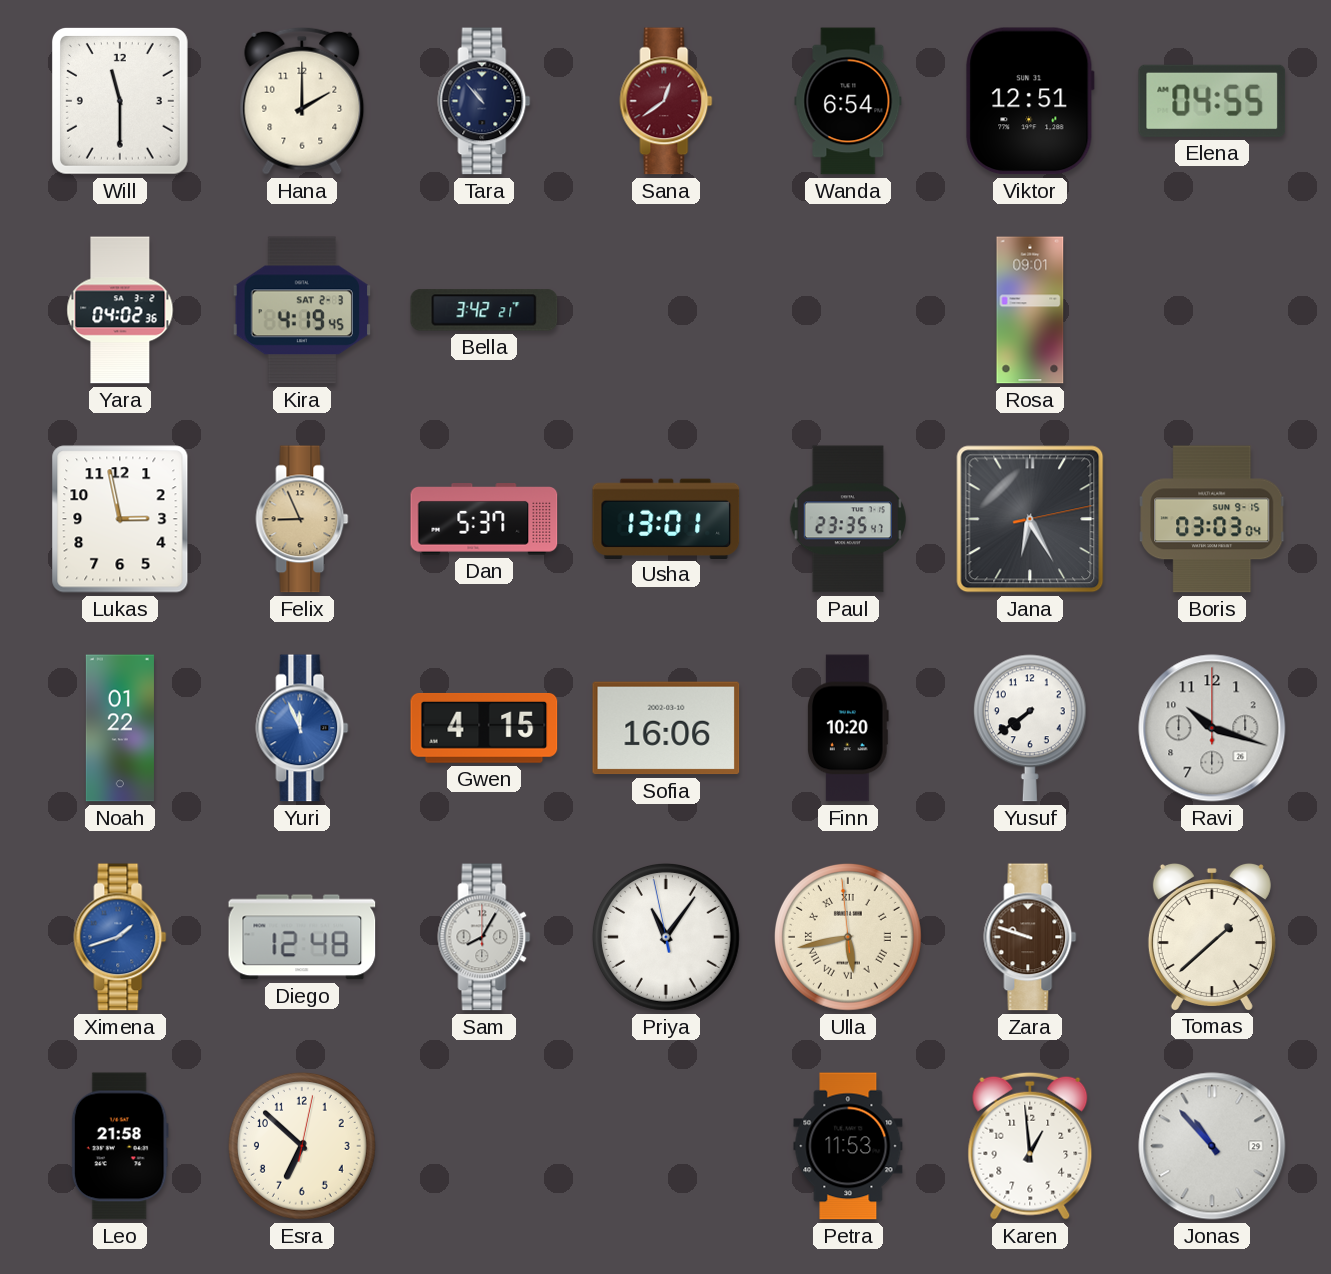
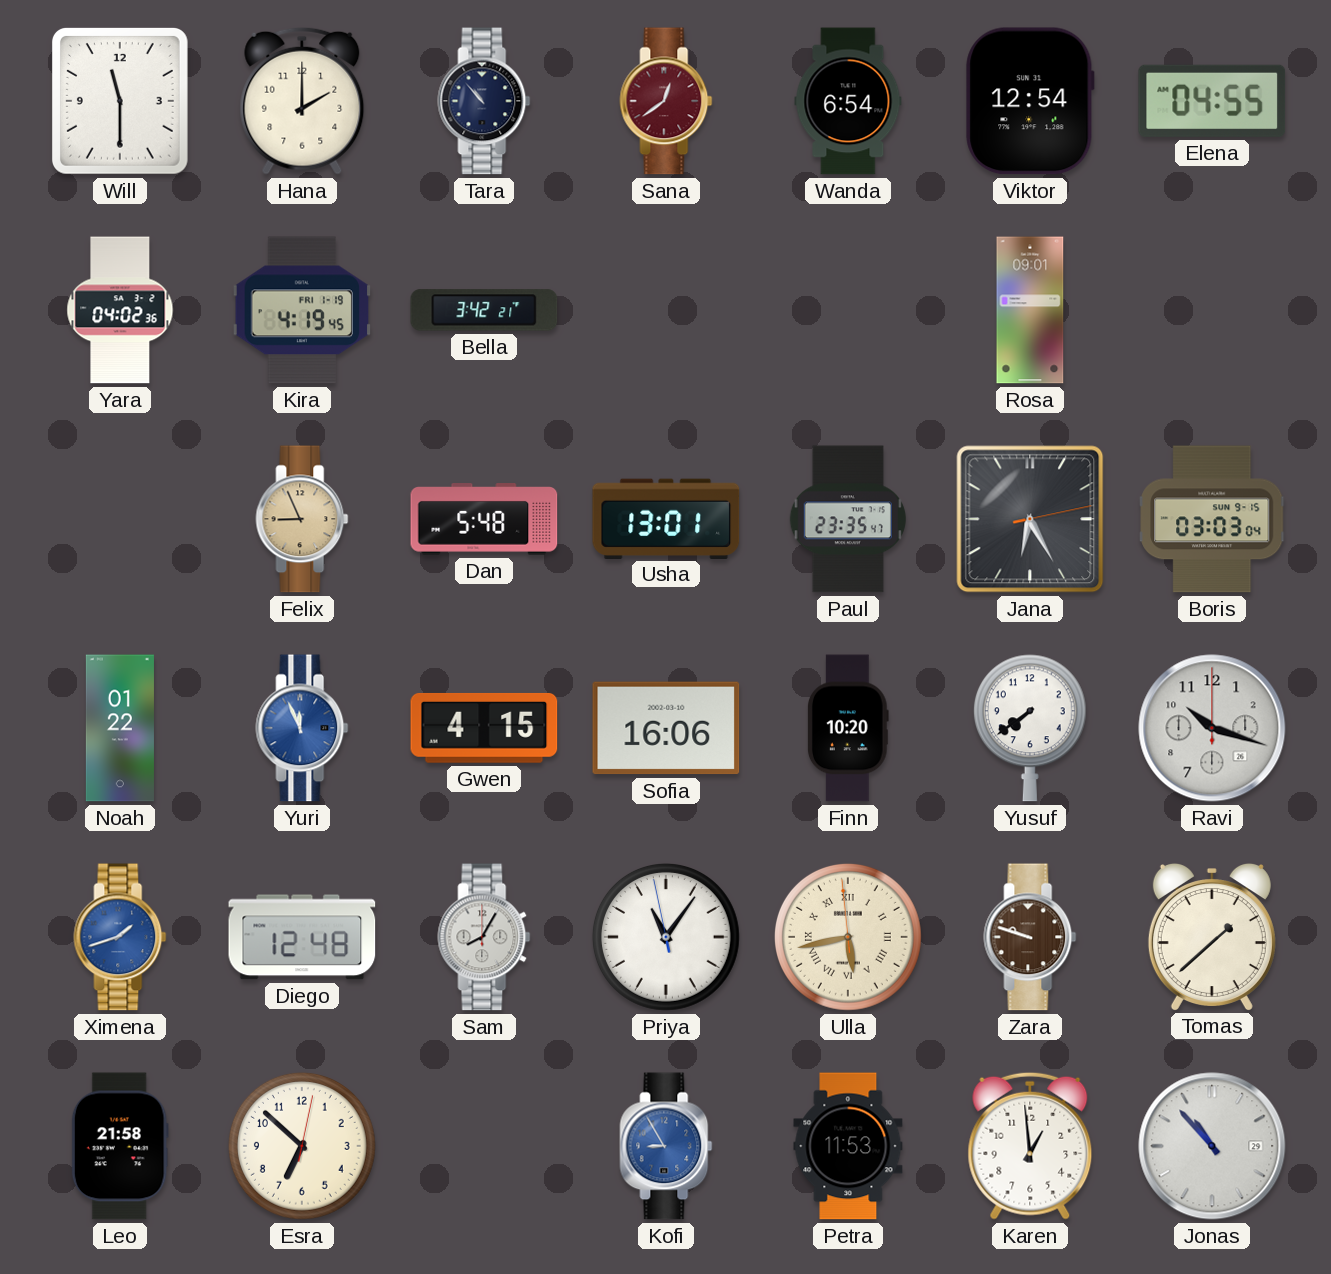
Viktor: 12:51 -> 12:54 (1030, 101)
Kira date: SAT 2-3 -> FRI 1-19 (301, 310)
Lukas: 2:58 -> none (120, 519)
Dan: 5:37 -> 5:48 (484, 519)
Kofi: none -> 8:55 (666, 1146)
